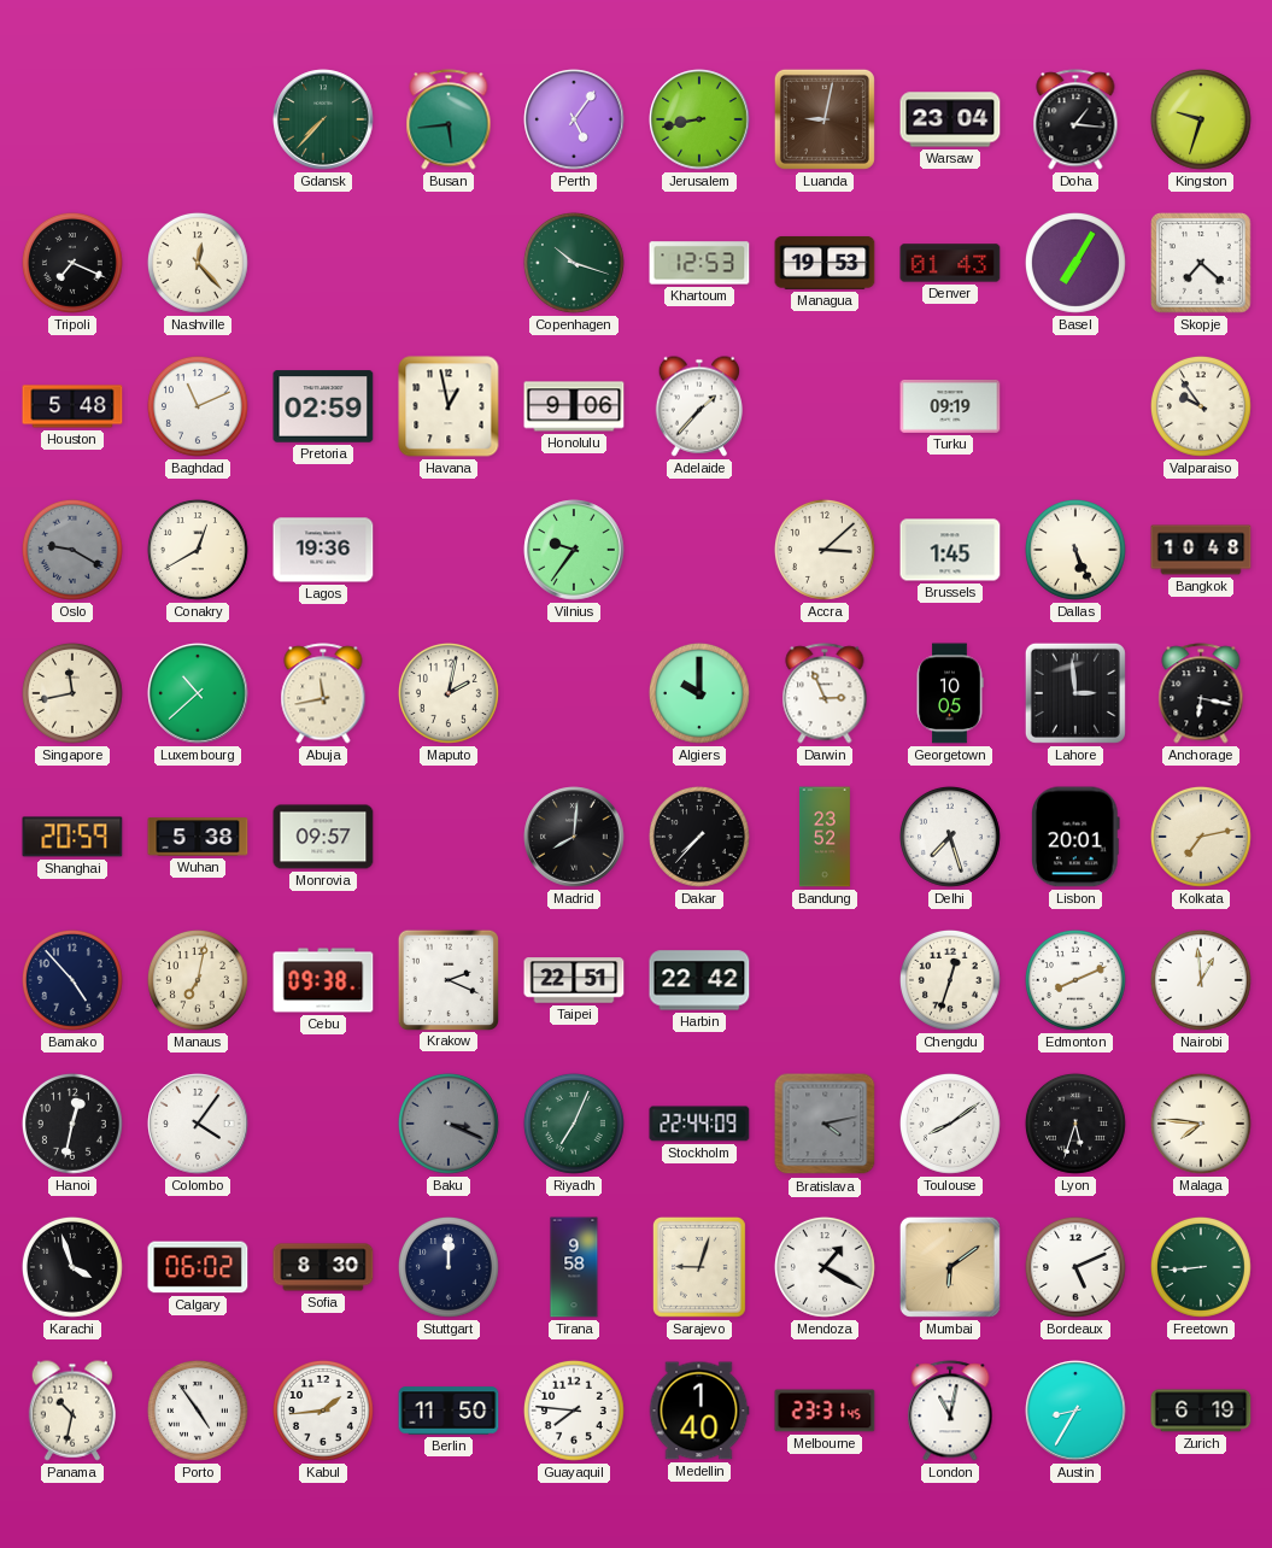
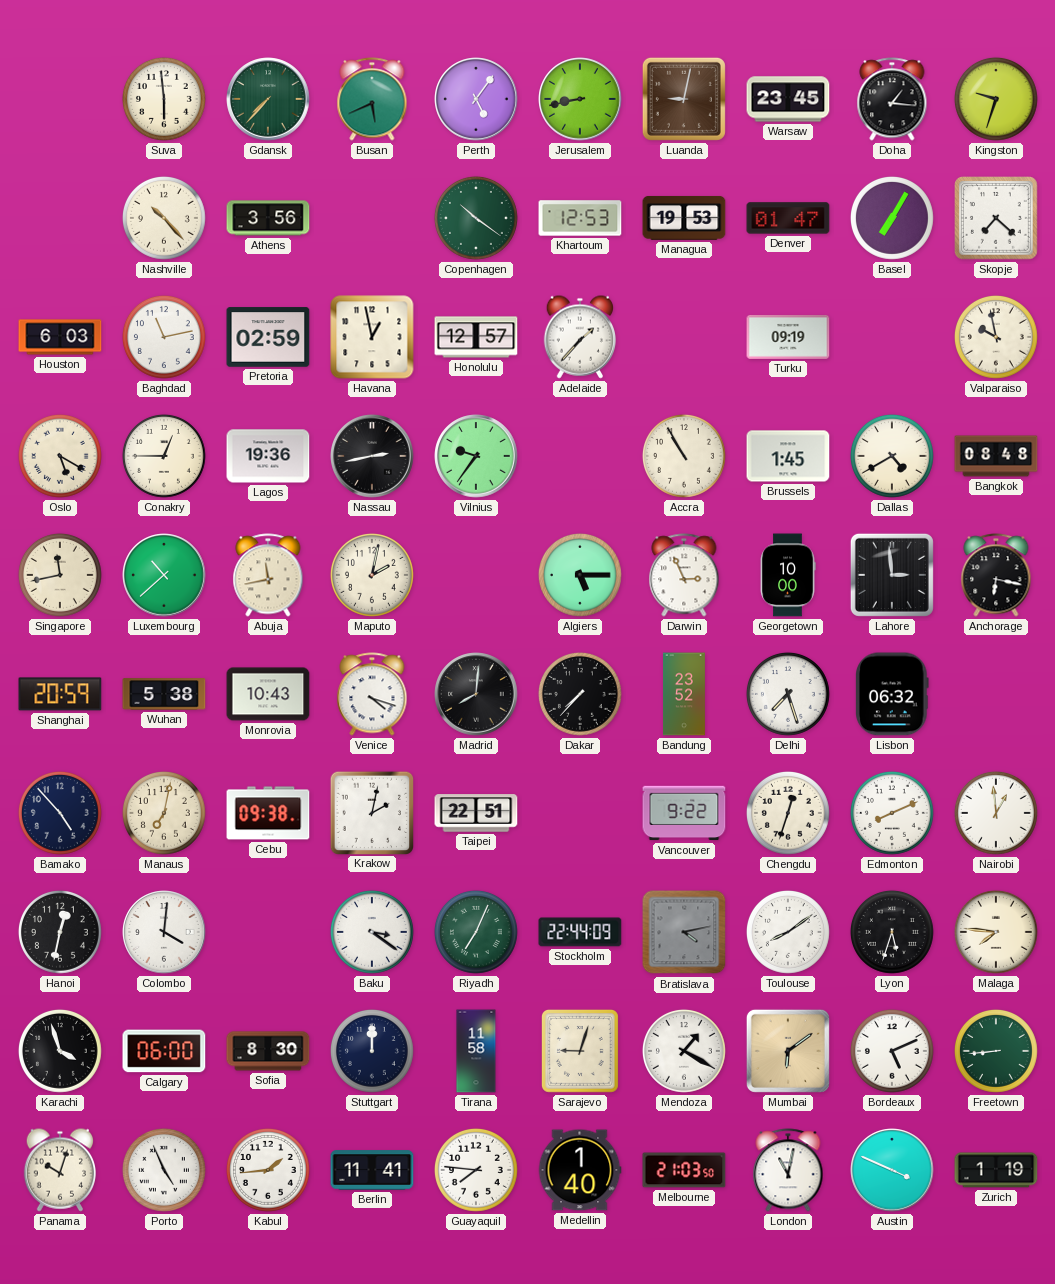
Suva: none -> 5:59 (164, 99)
Busan: 5:44 -> 5:41 (372, 99)
Warsaw: 23:04 -> 23:45 (788, 99)
Tripoli: 7:19 -> none (72, 263)
Nashville: 12:23 -> 10:23 (164, 218)
Athens: none -> 3:56 (268, 218)
Copenhagen: 10:18 -> 10:21 (476, 218)
Denver: 01:43 -> 01:47 (788, 218)
Houston: 5:48 -> 6:03 (60, 337)
Baghdad: 11:11 -> 11:13 (164, 337)
Honolulu: 9:06 -> 12:57 (476, 337)
Valparaiso: 9:54 -> 9:58 (996, 337)
Oslo: 9:20 -> 5:20 (60, 456)
Oslo dial: grey -> cream (60, 456)
Conakry: 12:40 -> 12:45 (164, 456)
Nassau: none -> 2:43 (372, 456)
Accra: 3:08 -> 10:55 (684, 456)
Dallas: 5:26 -> 4:40 (892, 456)
Bangkok: 10:48 -> 08:48 (996, 456)
Algiers: 10:00 -> 5:15 (580, 575)
Georgetown: 10:05 -> 10:00 (788, 575)
Monrovia: 09:57 -> 10:43 (268, 694)
Venice: none -> 4:18 (372, 694)
Lisbon: 20:01 -> 06:32 (893, 694)
Kolkata: 7:13 -> none (1201, 837)
Krakow: 2:19 -> 2:02 (371, 812)
Harbin: 22:42 -> none (699, 980)
Vancouver: none -> 9:22 (684, 813)
Colombo: 4:06 -> 4:01 (164, 932)
Baku: 3:19 -> 3:21 (372, 932)
Baku dial: grey -> white (372, 932)
Calgary: 06:02 -> 06:00 (164, 1051)
Tirana: 9:58 -> 11:58 (476, 1051)
Panama: 10:32 -> 10:03 (59, 1170)
Porto: 4:54 -> 4:56 (164, 1170)
Berlin: 11:50 -> 11:41 (372, 1170)
Melbourne: 23:31 -> 21:03 (684, 1170)
Austin: 8:35 -> 3:49 (892, 1170)
Zurich: 6:19 -> 1:19 (996, 1170)
